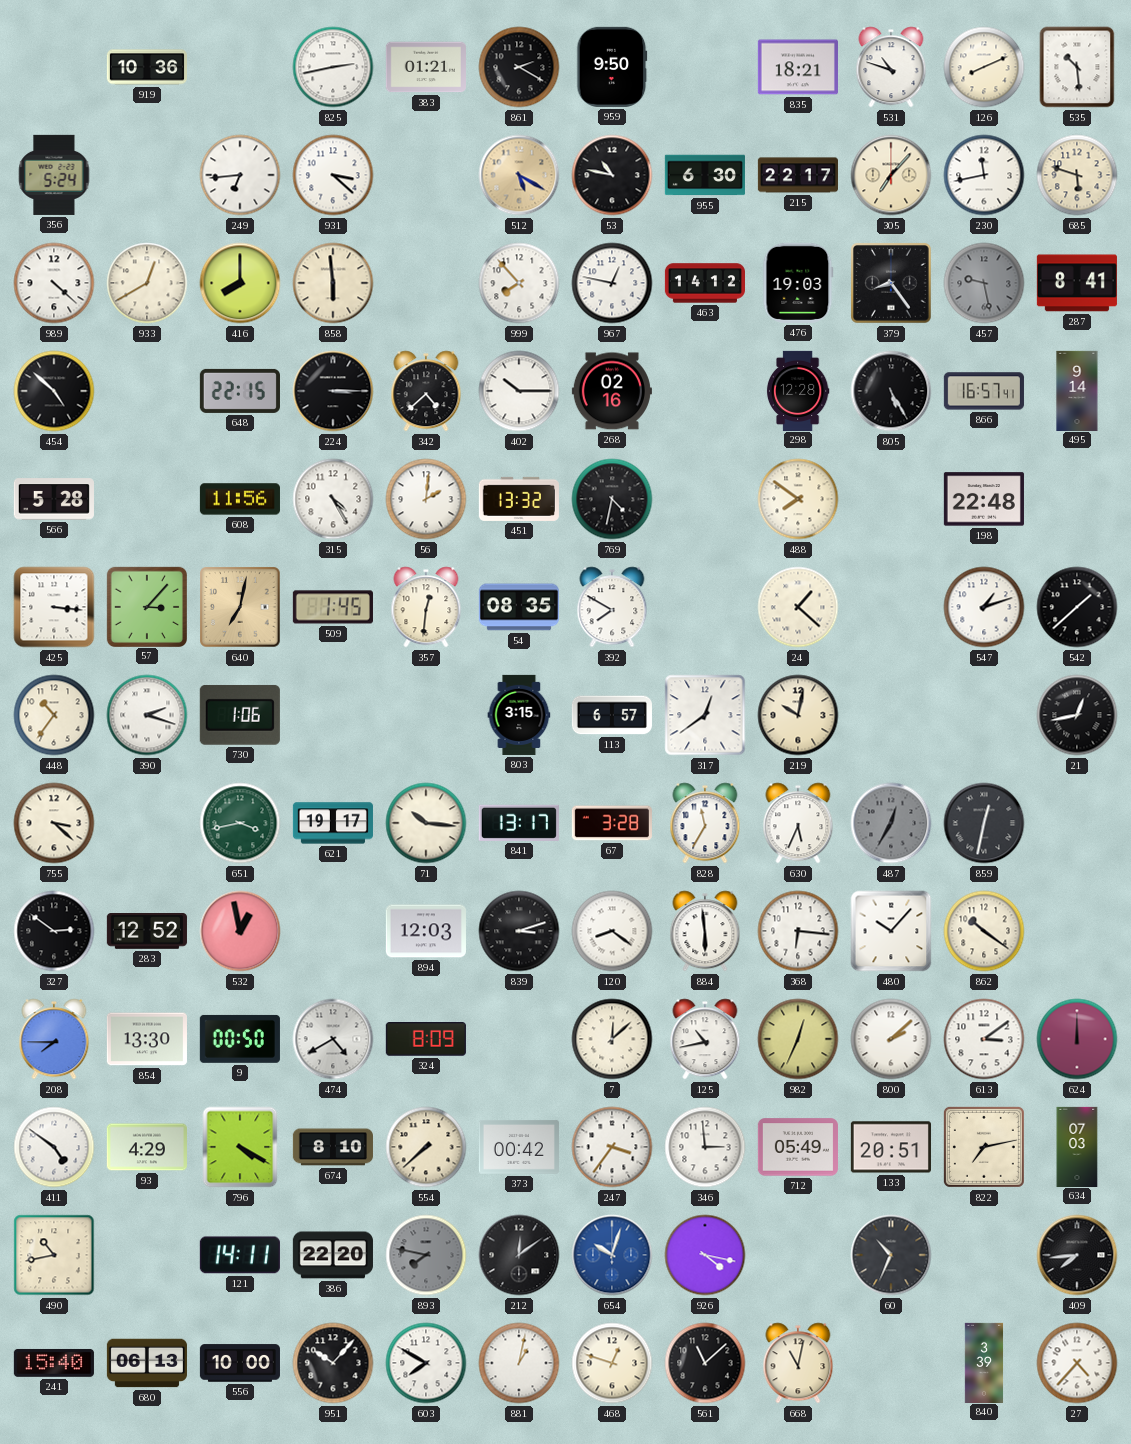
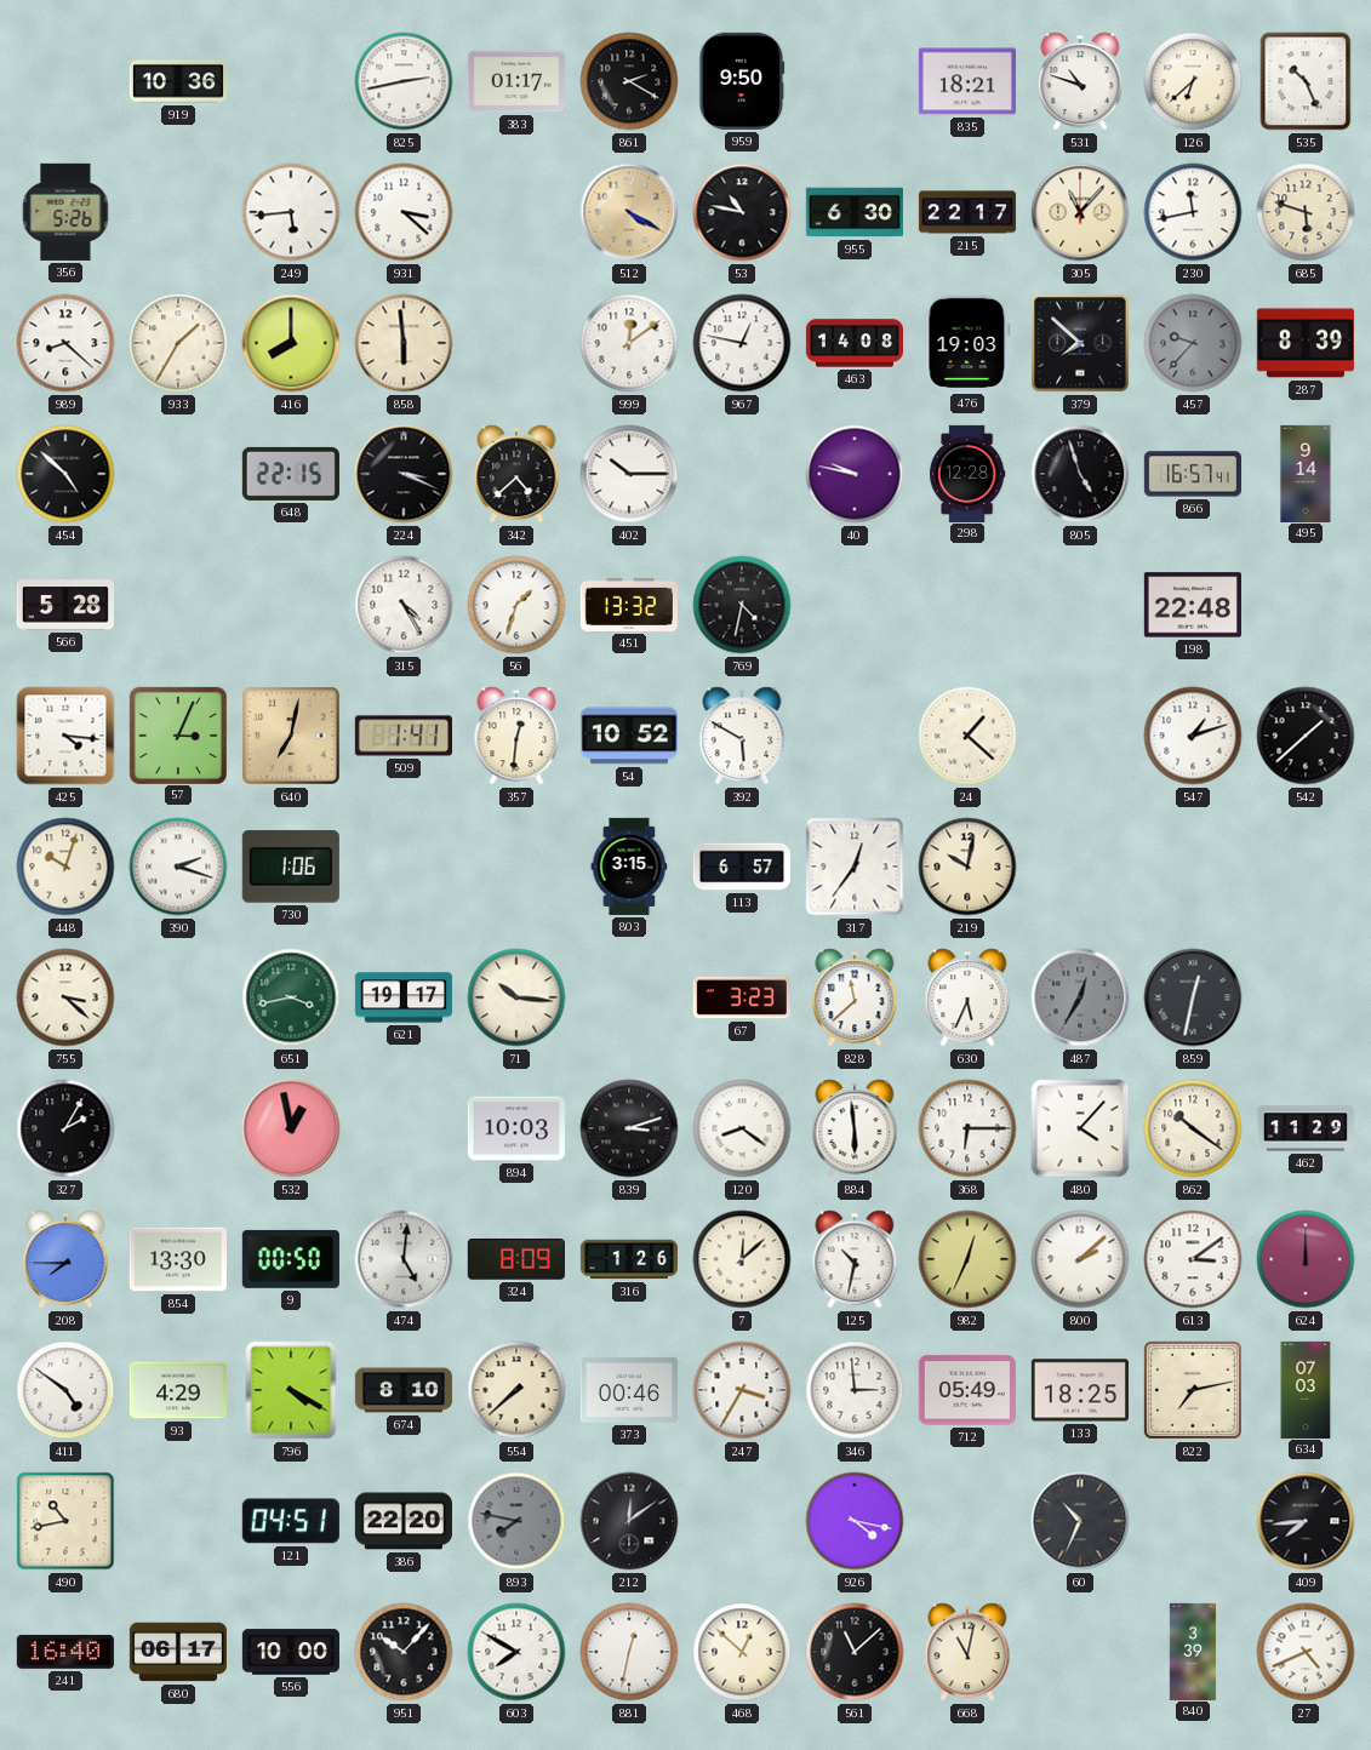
383: 01:21 -> 01:17 (516, 81)
126: 8:11 -> 6:38 (1193, 81)
535: 10:29 -> 10:26 (1306, 81)
356: 5:24 -> 5:26 (65, 212)
249: 6:44 -> 5:44 (291, 212)
512: 5:20 -> 4:20 (629, 212)
305: 7:07 -> 11:07 (1080, 212)
989: 4:22 -> 8:22 (65, 343)
933: 12:40 -> 1:35 (178, 343)
999: 7:53 -> 12:09 (629, 343)
463: 14:12 -> 14:08 (853, 343)
379: 8:24 -> 7:52 (1080, 343)
457: 9:28 -> 9:37 (1193, 343)
287: 8:41 -> 8:39 (1306, 343)
224: 3:15 -> 3:19 (404, 474)
268: 02:16 -> none (612, 391)
40: none -> 9:47 (855, 474)
805: 5:25 -> 4:57 (1080, 474)
608: 11:56 -> none (240, 499)
56: 2:01 -> 1:33 (516, 605)
488: 7:51 -> none (798, 499)
425: 3:16 -> 4:16 (65, 736)
57: 3:07 -> 3:04 (177, 734)
509: 1:45 -> 1:41 (404, 736)
54: 08:35 -> 10:52 (629, 736)
392: 7:50 -> 5:50 (742, 736)
448: 10:36 -> 10:03 (65, 867)
317: 12:39 -> 12:36 (855, 867)
21: 12:43 -> none (1077, 715)
841: 13:17 -> none (519, 823)
67: 3:28 -> 3:23 (742, 997)
828: 11:35 -> 11:38 (855, 997)
327: 2:51 -> 2:05 (65, 1128)
283: 12:52 -> none (147, 931)
894: 12:03 -> 10:03 (516, 1128)
368: 6:16 -> 6:15 (967, 1128)
480: 10:07 -> 4:07 (1080, 1128)
462: none -> 11:29 (1306, 1128)
474: 4:40 -> 5:01 (404, 1259)
316: none -> 1:26 (629, 1259)
125: 10:43 -> 10:32 (855, 1259)
373: 00:42 -> 00:46 (629, 1390)
247: 3:36 -> 3:35 (742, 1390)
133: 20:51 -> 18:25 (1080, 1390)
121: 14:11 -> 04:51 (291, 1521)
654: 10:03 -> none (612, 1255)
241: 15:40 -> 16:40 (65, 1652)
680: 06:13 -> 06:17 (178, 1652)
881: 1:02 -> 12:32 (629, 1652)
468: 12:48 -> 12:52 (742, 1652)
27: 4:37 -> 4:41 (1306, 1652)
